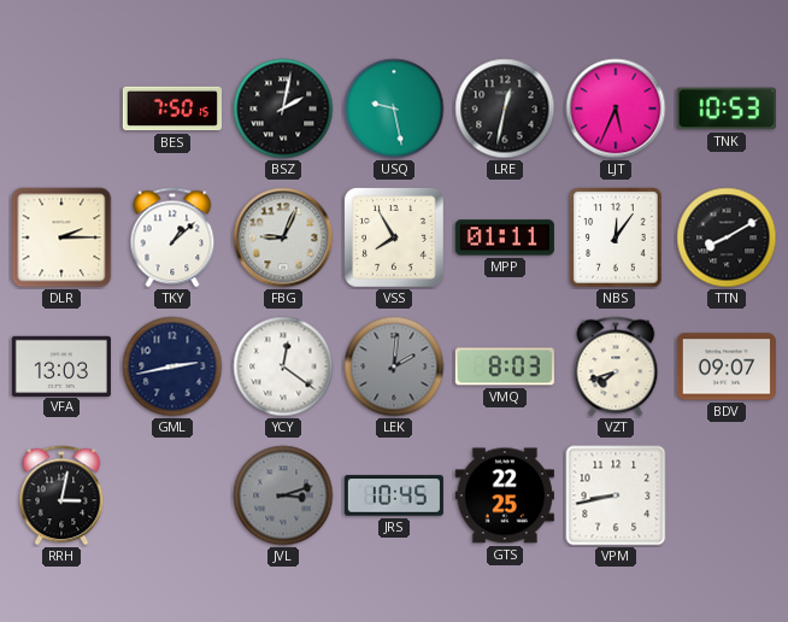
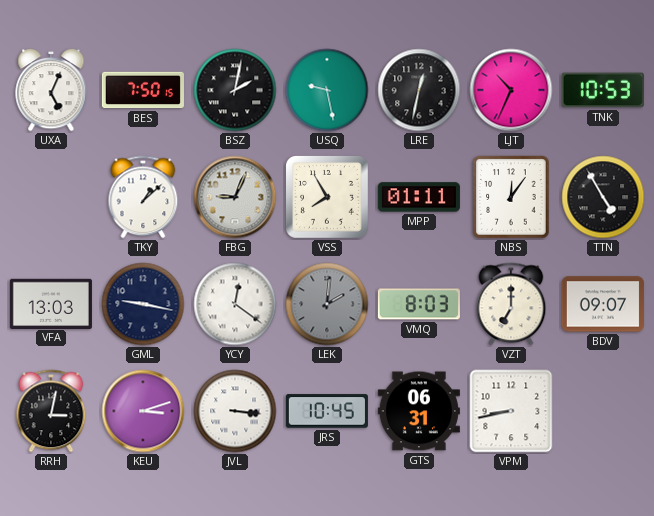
UXA: none -> 5:04 (51, 90)
LJT: 5:34 -> 10:34 (511, 90)
DLR: 2:15 -> none (61, 237)
TTN: 8:10 -> 4:55 (603, 197)
GML: 2:43 -> 9:17 (143, 304)
VZT: 7:42 -> 7:00 (511, 304)
KEU: none -> 3:12 (143, 411)
JVL: 3:12 -> 3:16 (235, 411)
JVL dial: grey -> white (235, 411)
GTS: 22:25 -> 06:31 (419, 411)
